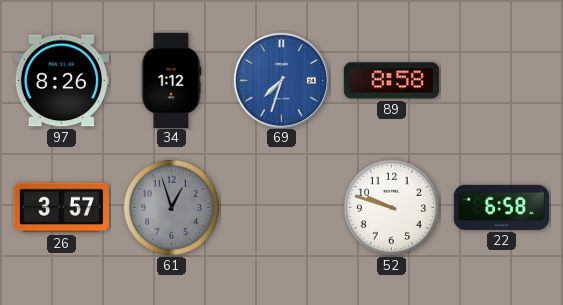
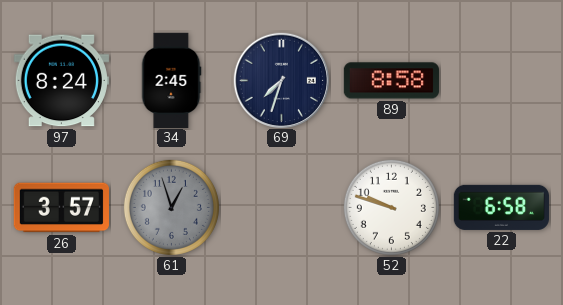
97: 8:26 -> 8:24 (61, 81)
34: 1:12 -> 2:45 (171, 80)
69 dial: blue -> navy (281, 80)
